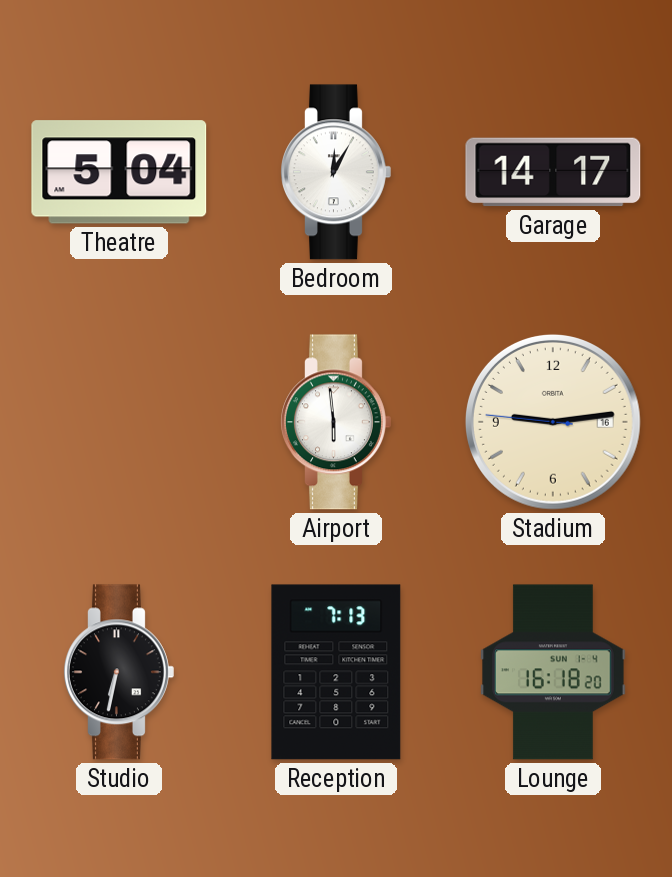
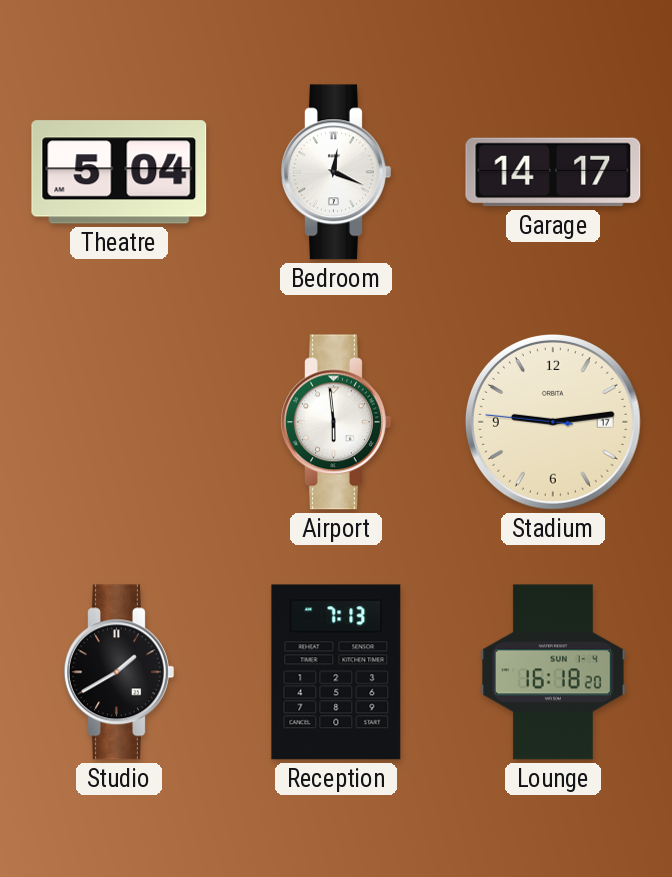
Bedroom: 12:05 -> 12:19 (336, 172)
Stadium date: 16 -> 17 (553, 422)
Studio: 6:32 -> 1:40 (119, 672)
